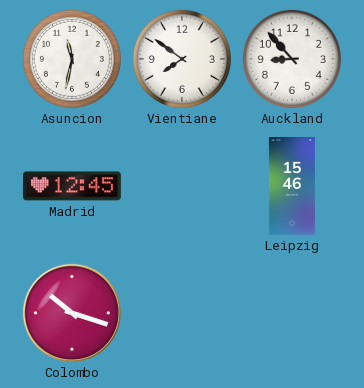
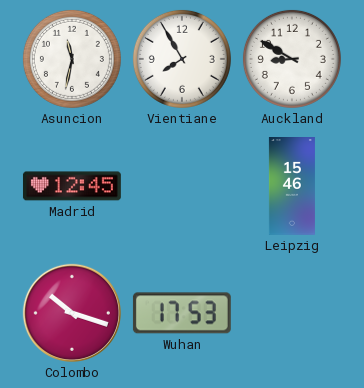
Vientiane: 7:51 -> 7:55 (182, 59)
Auckland: 8:53 -> 8:50 (292, 59)
Wuhan: none -> 17:53 (182, 313)
